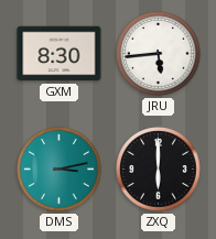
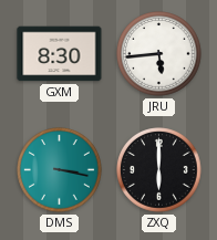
DMS: 3:13 -> 3:17 (60, 170)
